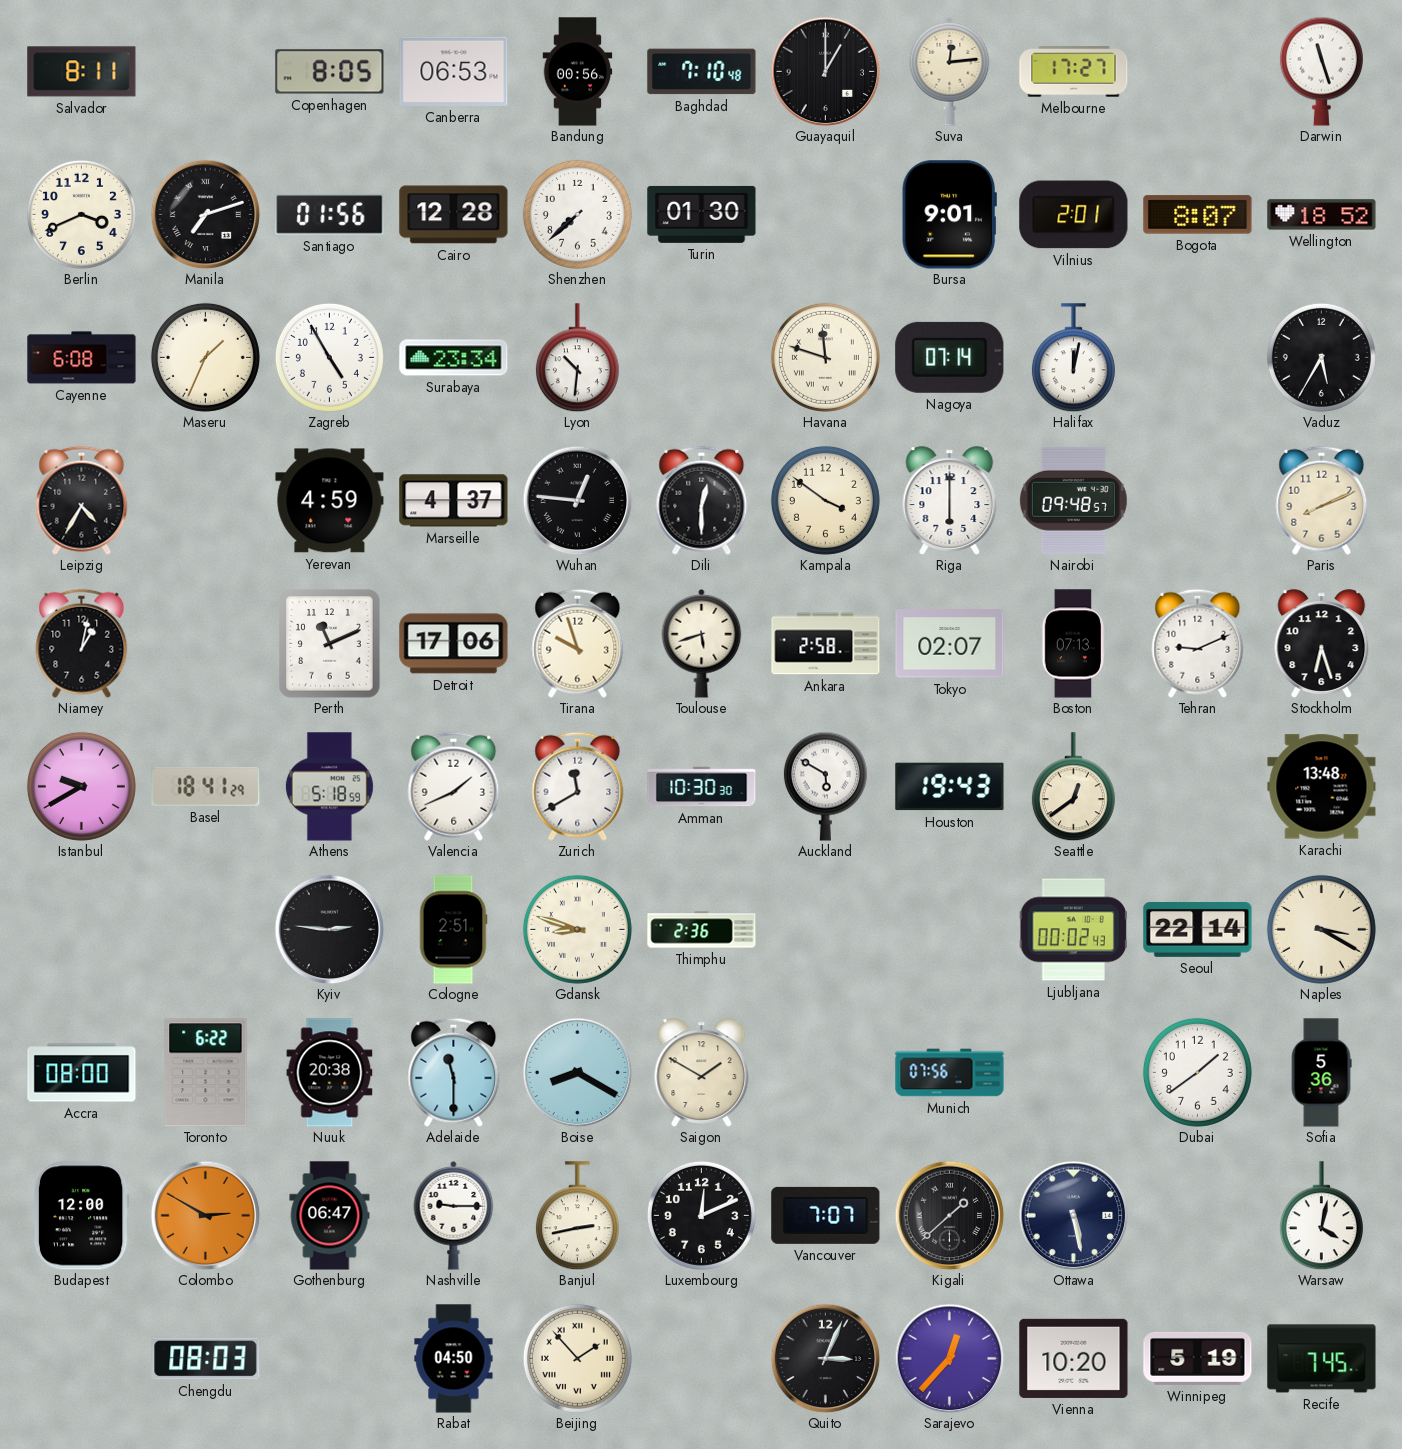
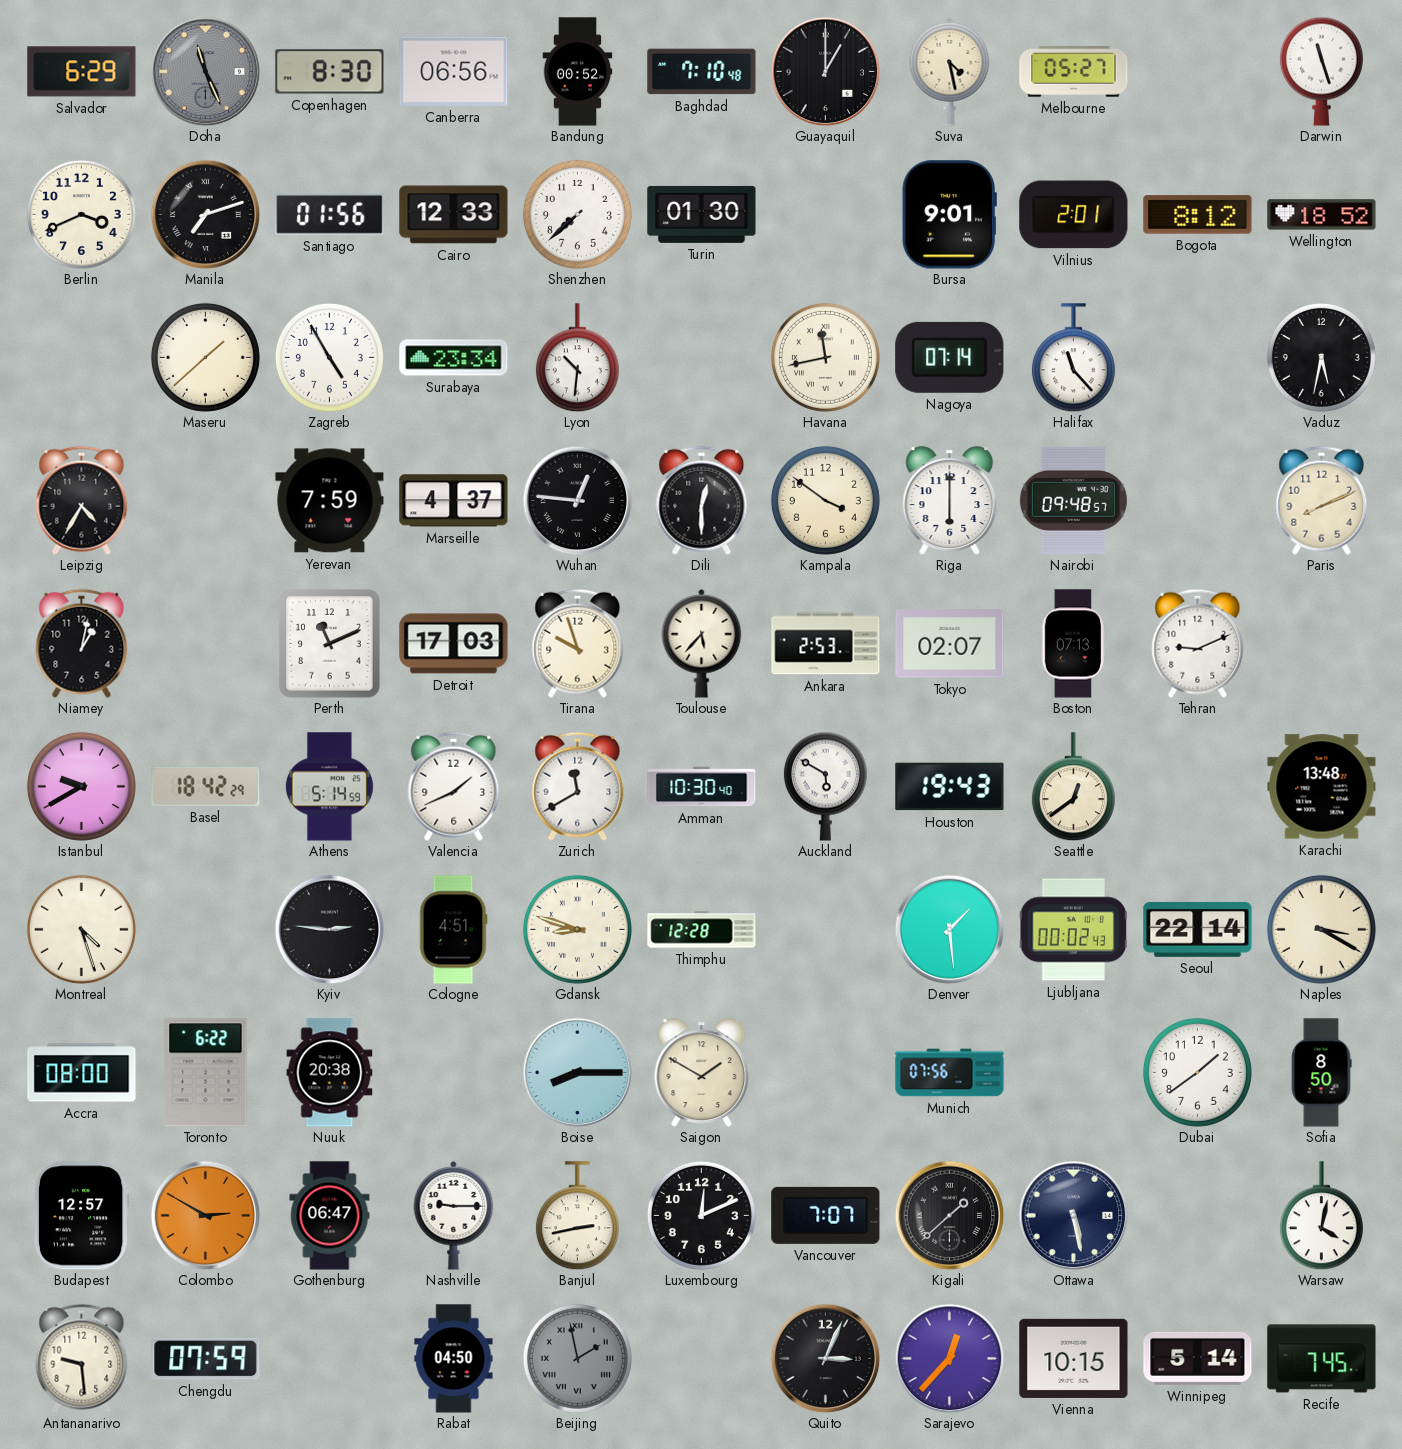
Salvador: 8:11 -> 6:29 (82, 72)
Doha: none -> 11:26 (205, 71)
Copenhagen: 8:05 -> 8:30 (330, 72)
Canberra: 06:53 -> 06:56 (454, 71)
Bandung: 00:56 -> 00:52 (578, 72)
Suva: 12:14 -> 4:28 (950, 72)
Melbourne: 17:27 -> 05:27 (1074, 72)
Cairo: 12:28 -> 12:33 (454, 215)
Bogota: 8:07 -> 8:12 (1198, 215)
Cayenne: 6:08 -> none (82, 358)
Maseru: 1:34 -> 1:38 (205, 357)
Havana: 11:48 -> 11:43 (825, 357)
Halifax: 12:02 -> 11:23 (1073, 358)
Vaduz: 5:35 -> 5:32 (1321, 357)
Yerevan: 4:59 -> 7:59 (330, 501)
Detroit: 17:06 -> 17:03 (454, 644)
Toulouse: 5:42 -> 5:37 (702, 644)
Ankara: 2:58 -> 2:53 (826, 644)
Stockholm: 6:27 -> none (1322, 644)
Basel: 18:41 -> 18:42 (206, 786)
Athens: 5:18 -> 5:14 (329, 787)
Amman: 10:30:30 -> 10:30:40 (702, 787)
Montreal: none -> 4:27 (81, 929)
Cologne: 2:51 -> 4:51 (453, 930)
Thimphu: 2:36 -> 12:28 (702, 930)
Denver: none -> 1:29 (949, 929)
Adelaide: 11:30 -> none (454, 1072)
Boise: 8:20 -> 8:15 (577, 1072)
Sofia: 5:36 -> 8:50 (1321, 1073)
Budapest: 12:00 -> 12:57 (81, 1216)
Antananarivo: none -> 9:29 (82, 1358)
Chengdu: 08:03 -> 07:59 (206, 1359)
Beijing: 1:53 -> 1:58 (577, 1358)
Beijing dial: cream -> grey (577, 1358)
Vienna: 10:20 -> 10:15 (1074, 1358)
Winnipeg: 5:19 -> 5:14 (1198, 1358)
